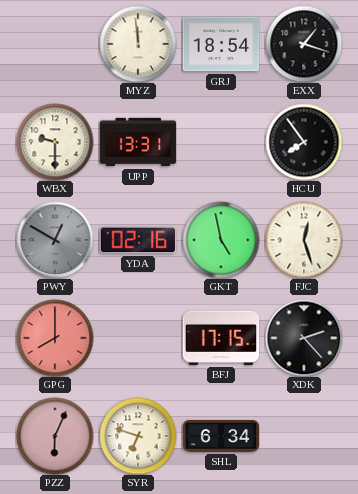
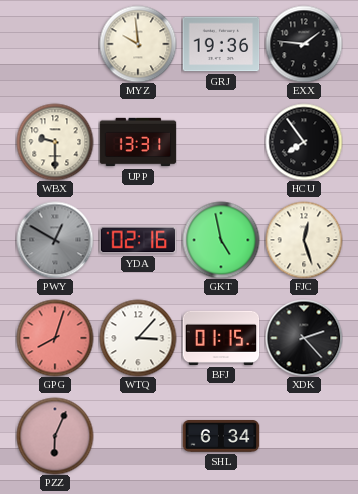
MYZ: 11:59 -> 9:59 (138, 44)
GRJ: 18:54 -> 19:36 (221, 44)
EXX: 1:18 -> 1:46 (304, 44)
GPG: 8:00 -> 8:03 (55, 338)
WTQ: none -> 3:07 (138, 338)
BFJ: 17:15 -> 01:15 (221, 338)
SYR: 6:48 -> none (138, 436)
